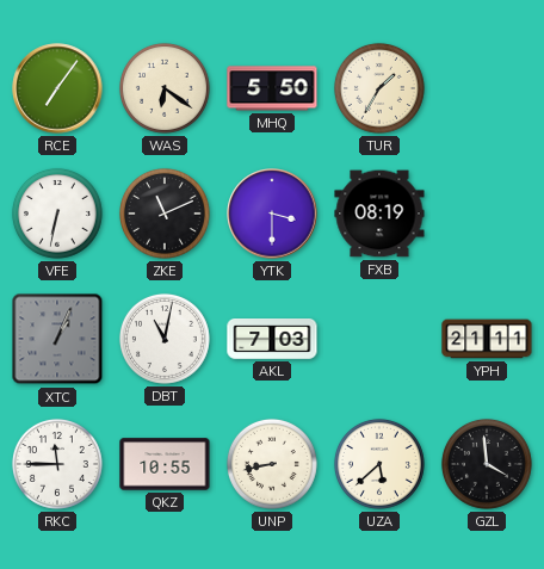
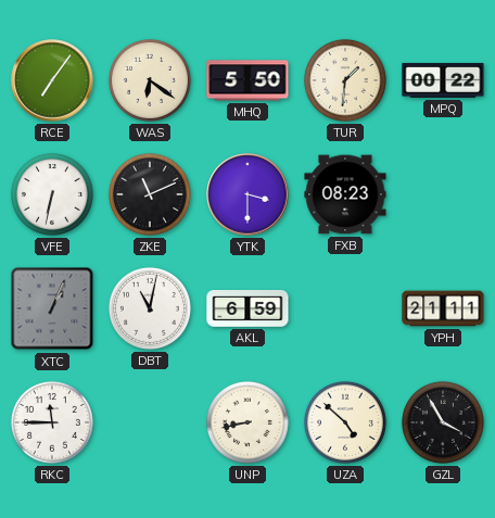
TUR: 1:35 -> 1:31 (345, 80)
MPQ: none -> 00:22 (443, 80)
FXB: 08:19 -> 08:23 (345, 194)
AKL: 7:03 -> 6:59 (247, 309)
QKZ: 10:55 -> none (165, 464)
UZA: 5:38 -> 4:52 (345, 422)
GZL: 3:59 -> 3:55 (443, 422)
